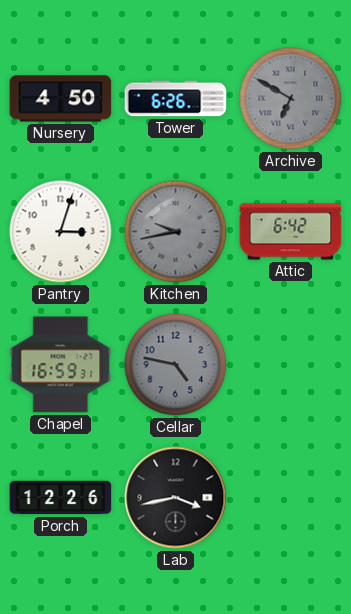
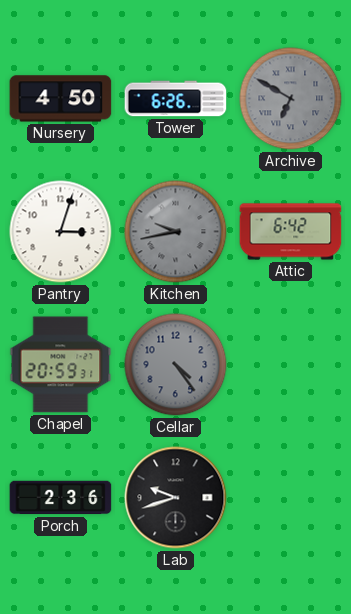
Chapel: 16:59 -> 20:59 (61, 365)
Cellar: 4:47 -> 4:24 (176, 365)
Porch: 12:26 -> 2:36 (61, 498)
Lab: 3:43 -> 9:42 (176, 498)
